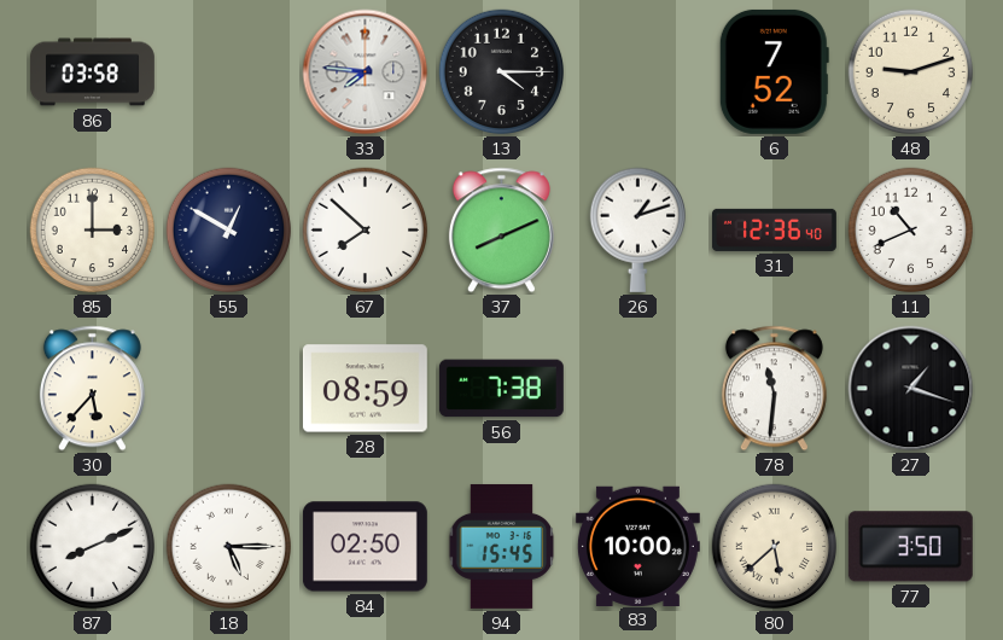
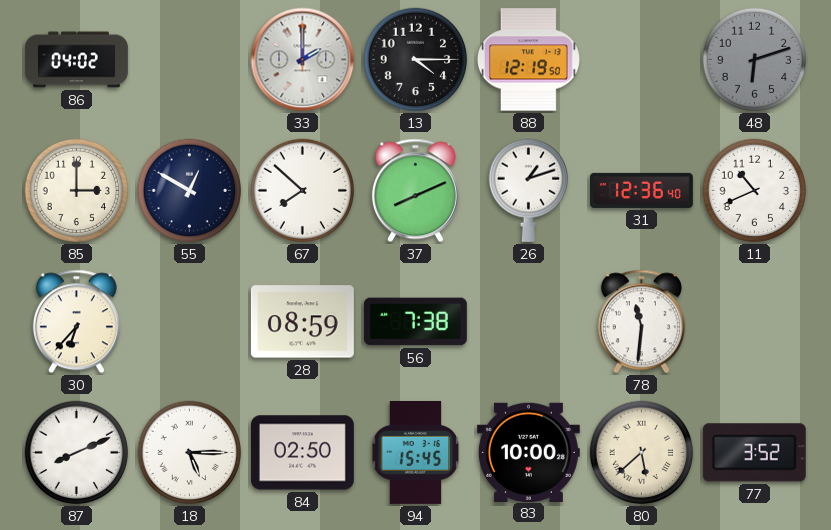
86: 03:58 -> 04:02 (77, 60)
33: 7:46 -> 2:00 (303, 60)
88: none -> 12:19 (528, 60)
6: 7:52 -> none (774, 71)
48: 9:12 -> 6:12 (755, 60)
48 dial: cream -> grey (755, 60)
30: 5:37 -> 6:37 (76, 322)
27: 1:18 -> none (911, 389)
77: 3:50 -> 3:52 (754, 453)
